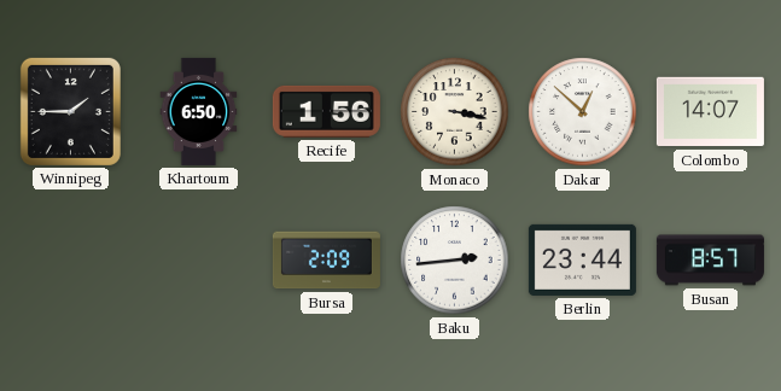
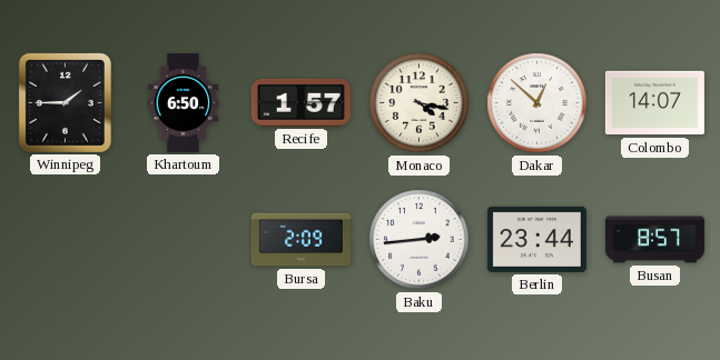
Recife: 1:56 -> 1:57 (300, 102)
Monaco: 3:17 -> 4:17 (420, 103)
